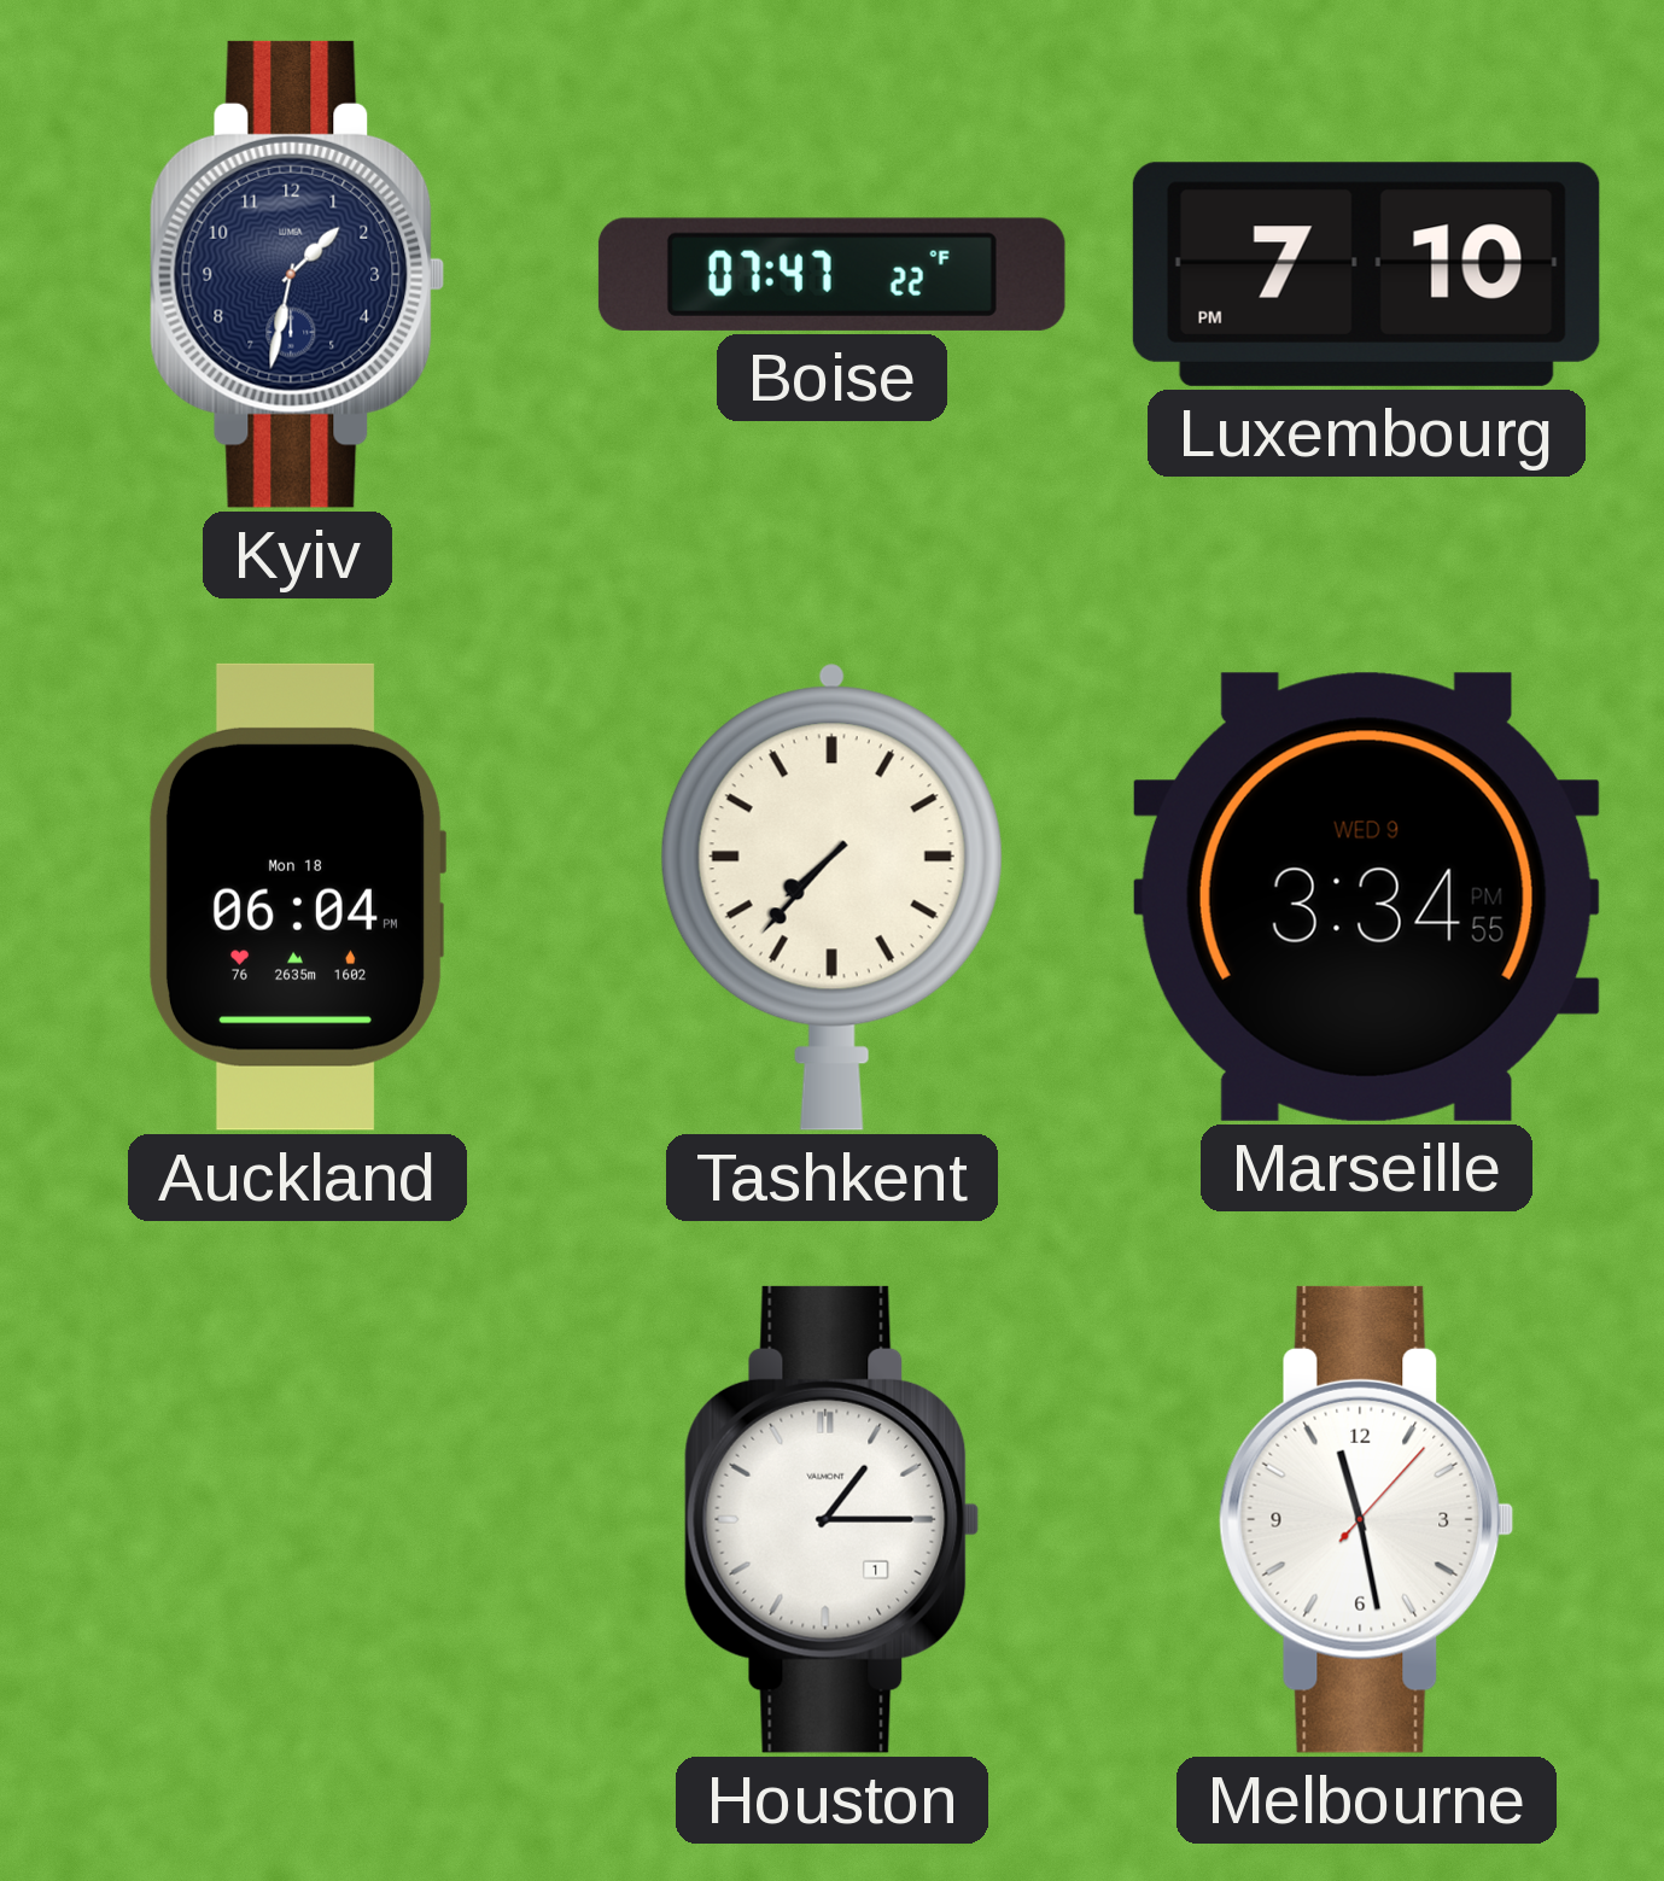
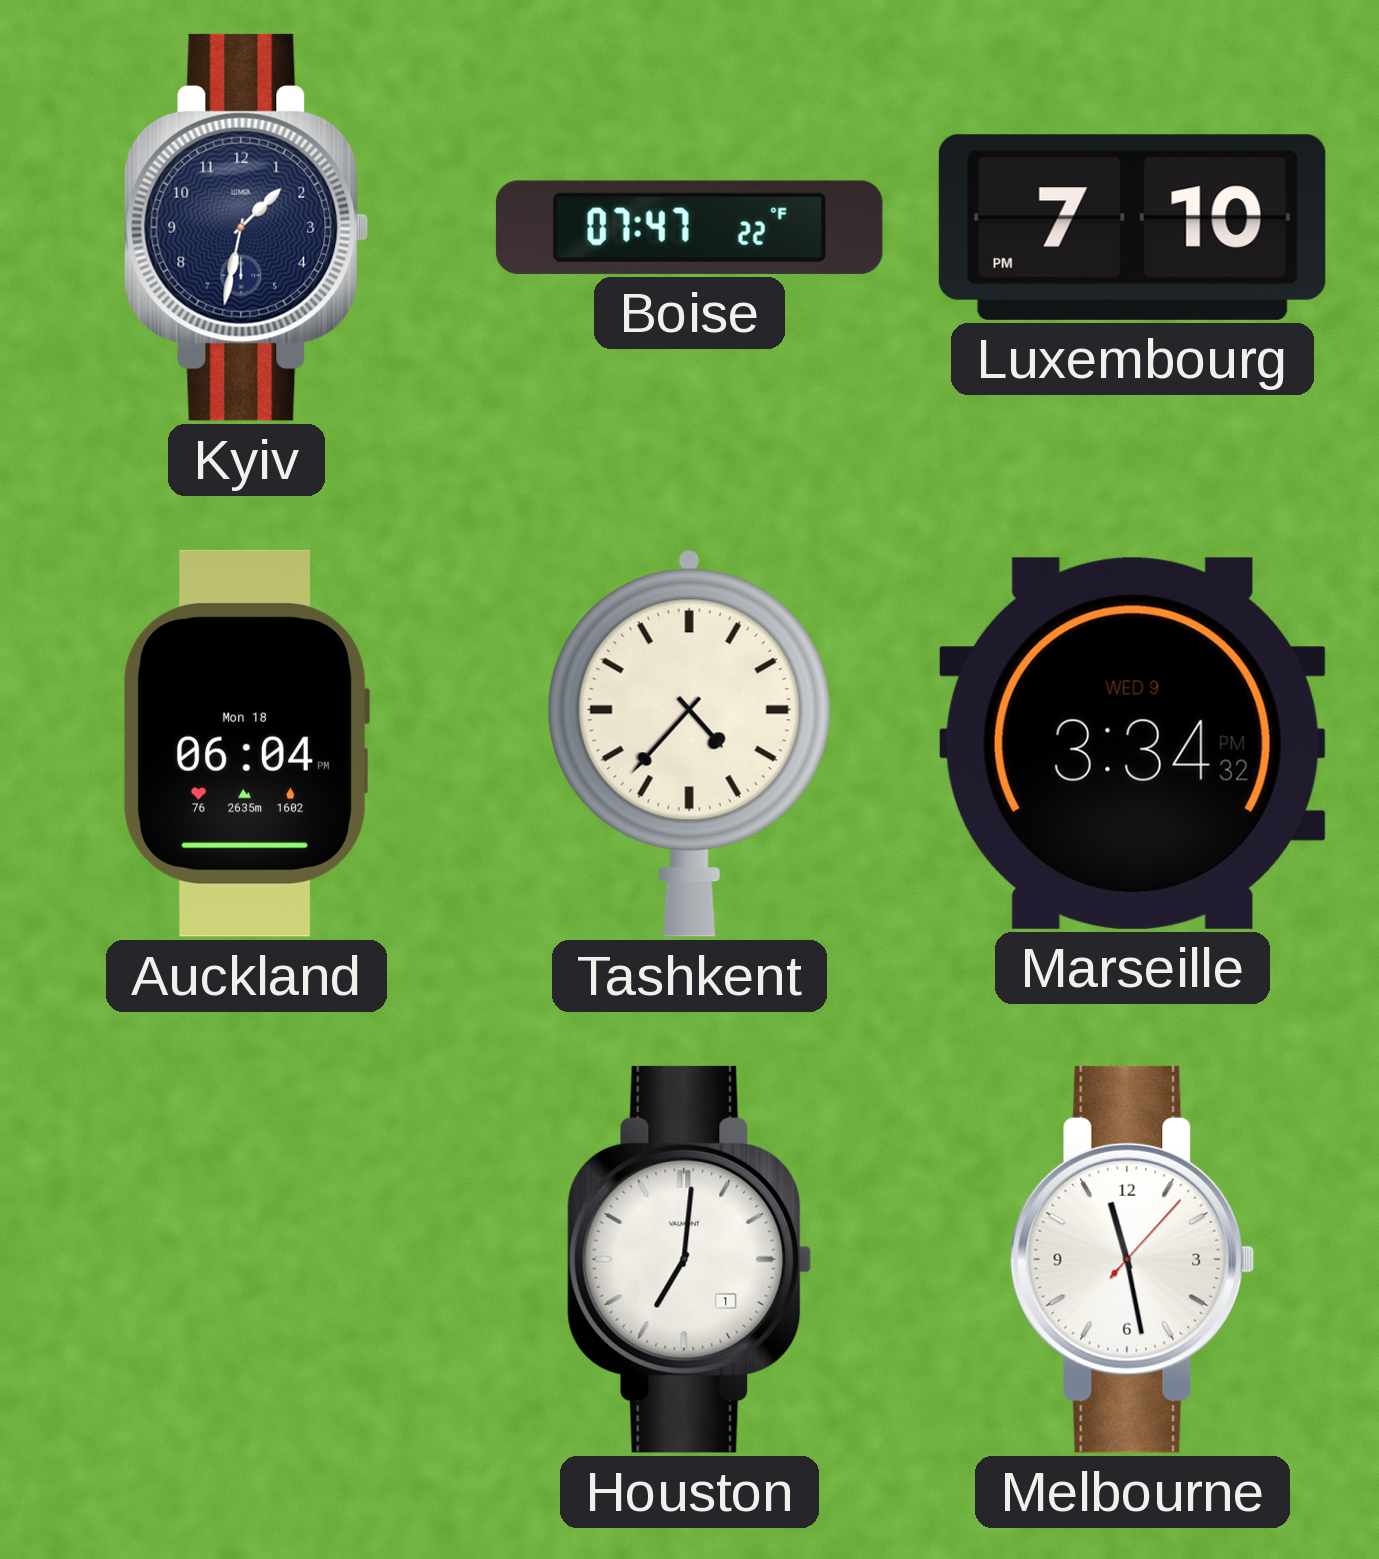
Tashkent: 7:37 -> 4:37 (689, 743)
Marseille: 3:34:55 PM -> 3:34:32 PM (1132, 743)
Houston: 1:15 -> 7:01 (690, 1259)
